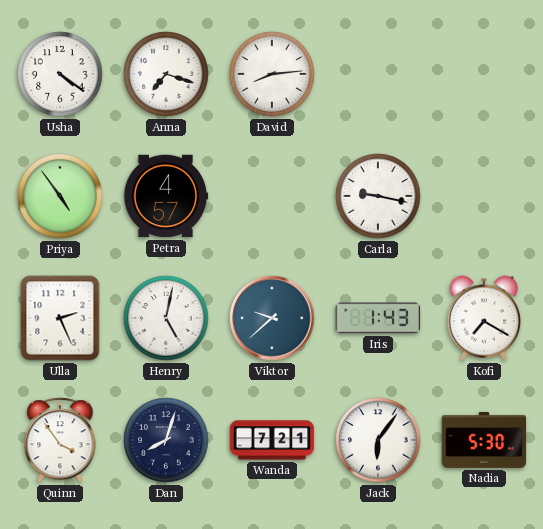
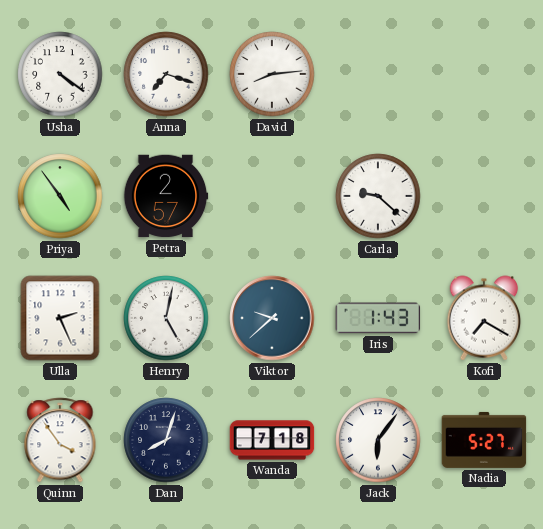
Petra: 4:57 -> 2:57 (166, 196)
Carla: 9:17 -> 9:22 (378, 196)
Wanda: 7:21 -> 7:18 (272, 440)
Nadia: 5:30 -> 5:27 (484, 440)
